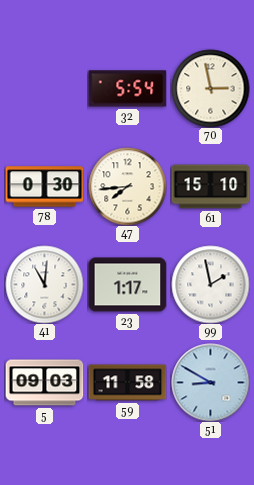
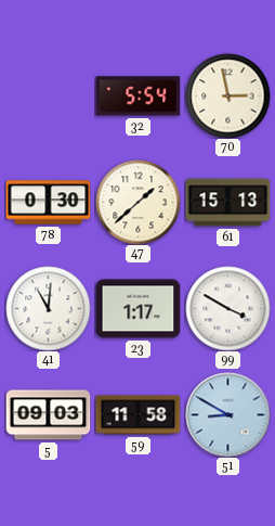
47: 7:44 -> 1:38 (137, 202)
61: 15:10 -> 15:13 (227, 203)
99: 1:58 -> 3:50 (227, 308)
